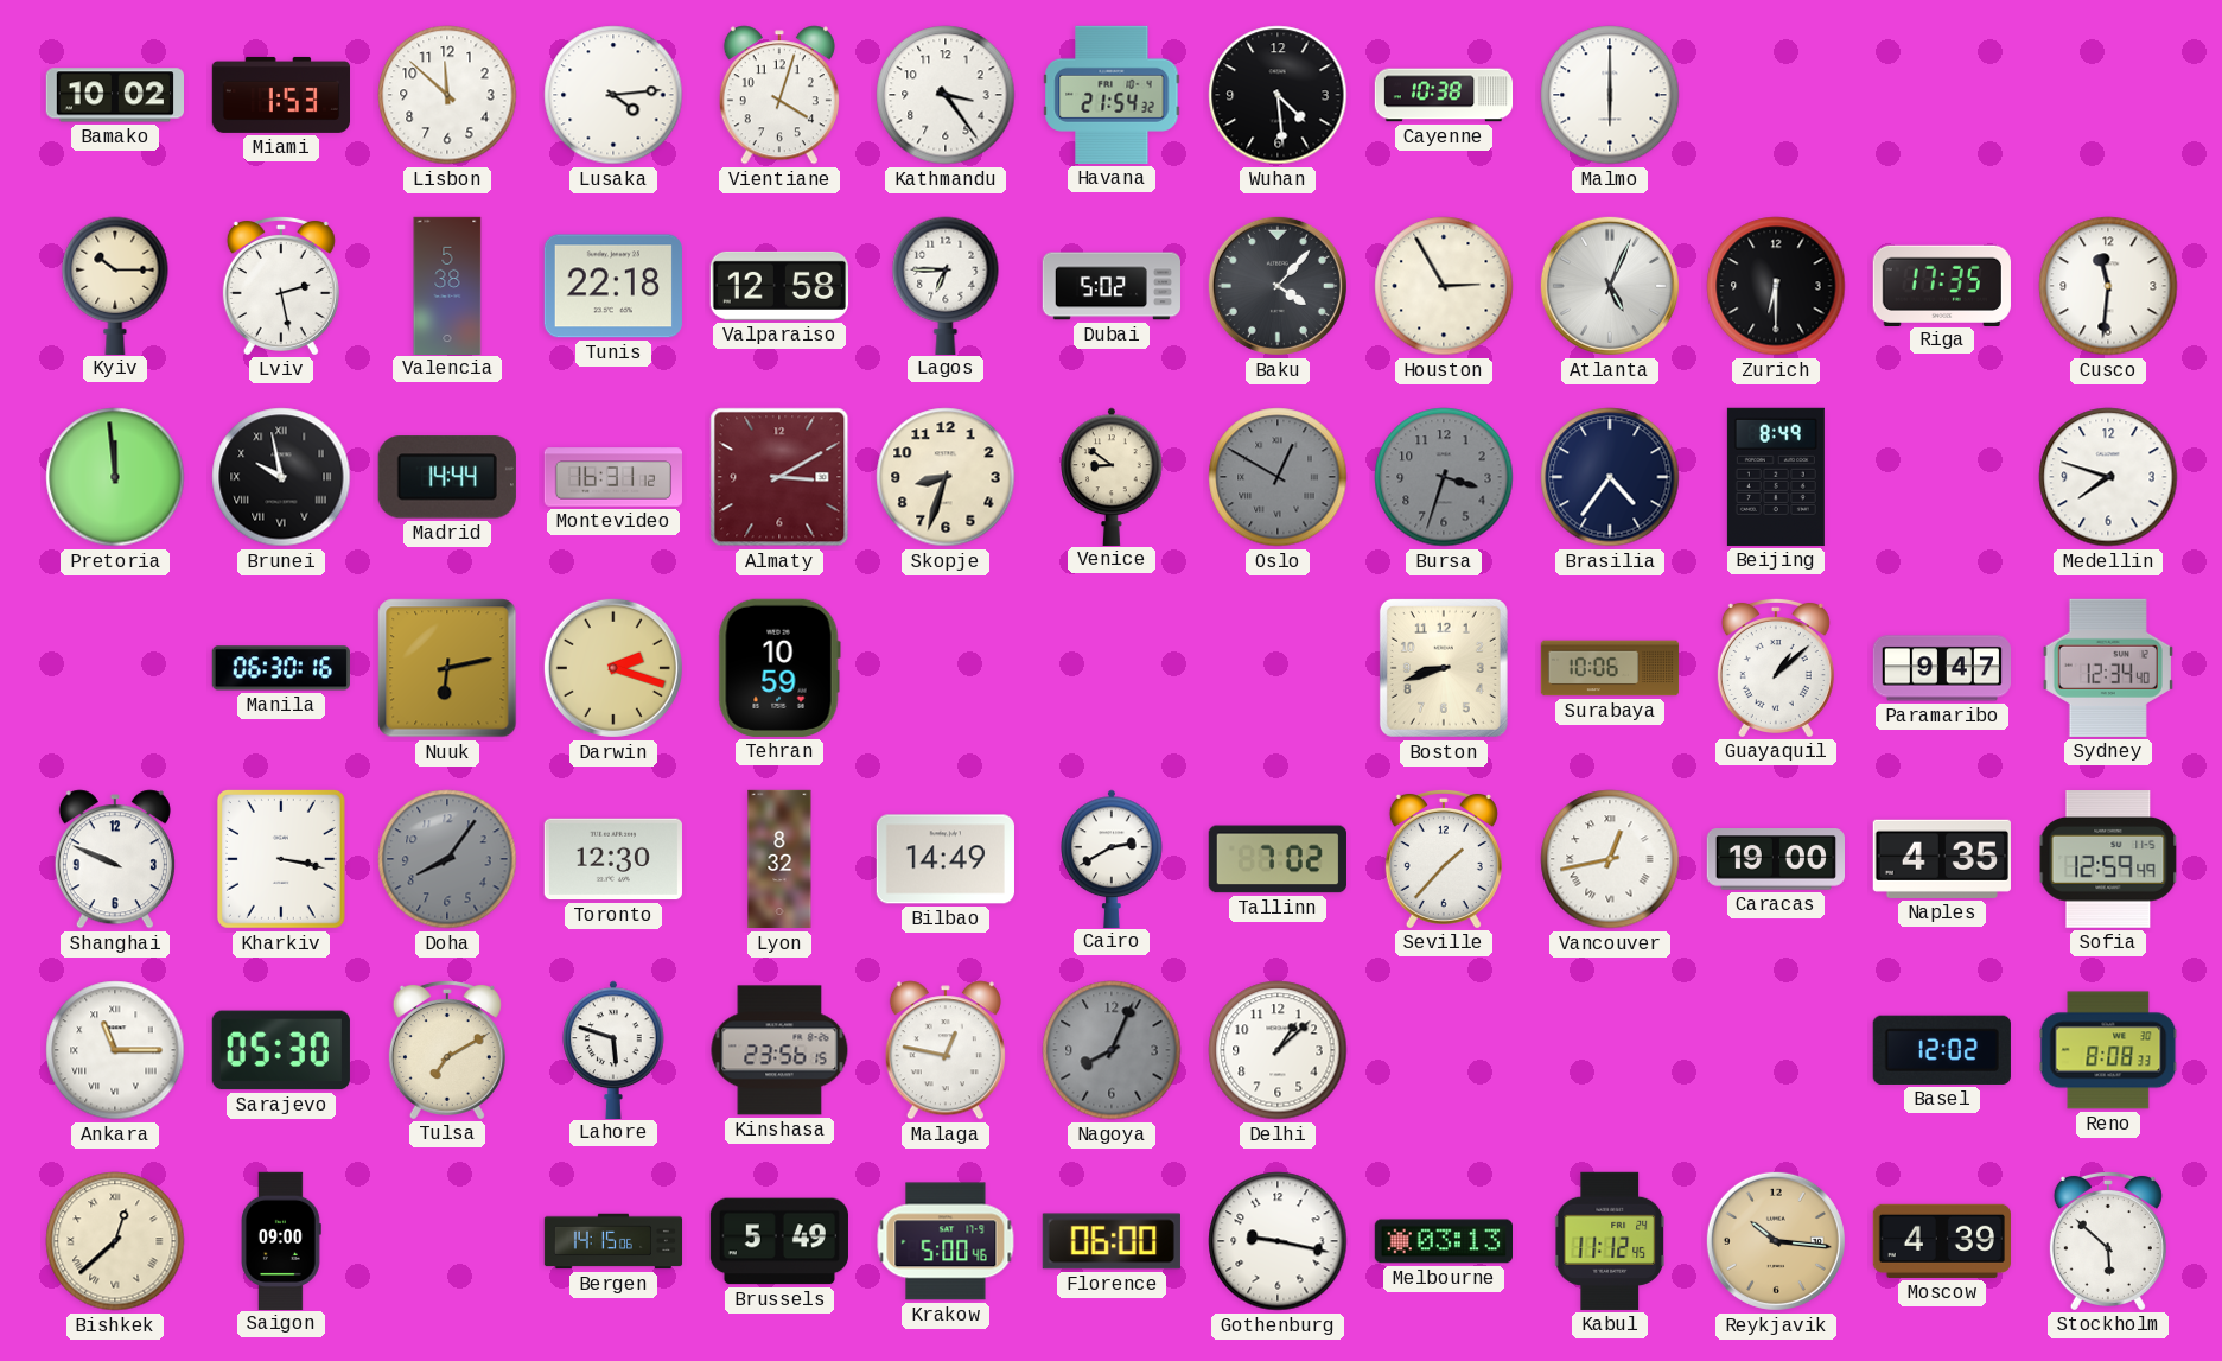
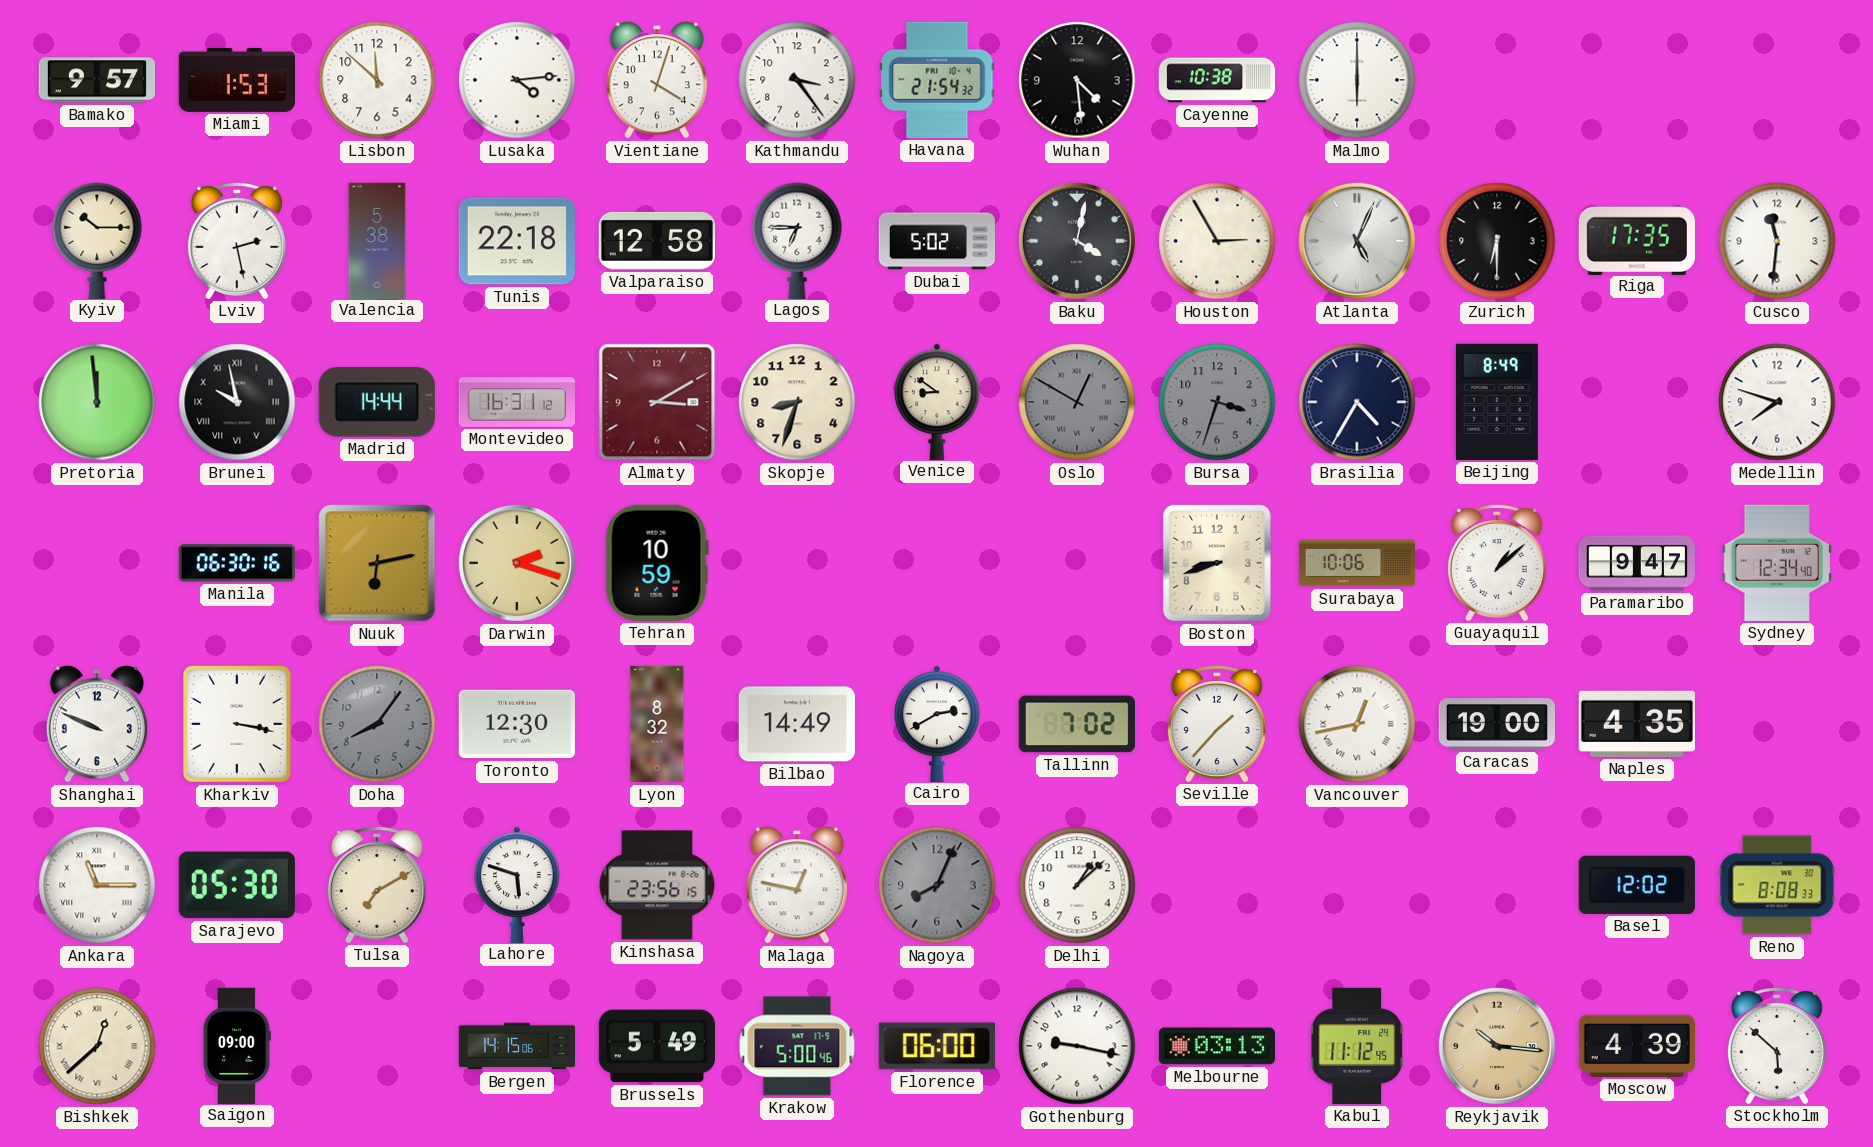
Bamako: 10:02 -> 9:57 (96, 80)
Baku: 4:07 -> 4:02 (1077, 241)
Brasilia: 4:36 -> 4:35 (1357, 402)
Sofia: 12:59 -> none (2108, 859)
